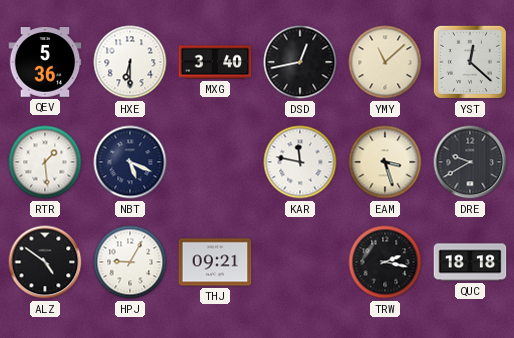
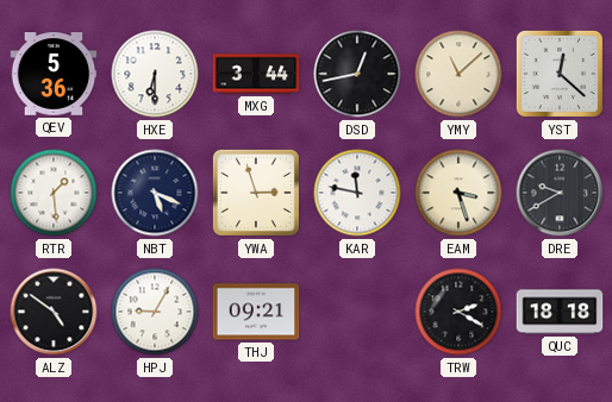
MXG: 3:40 -> 3:44 (256, 74)
YWA: none -> 2:57 (256, 193)
TRW: 2:17 -> 2:20 (458, 312)
